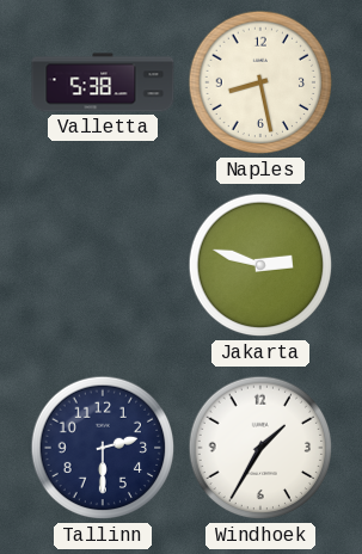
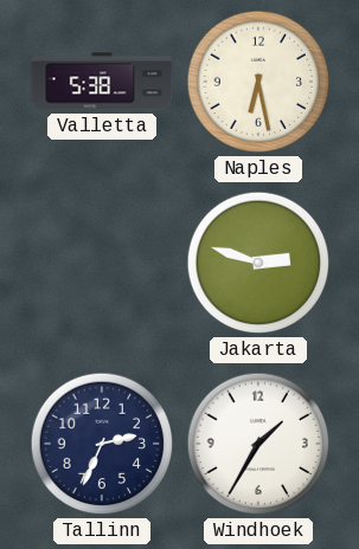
Naples: 8:28 -> 6:28 (258, 82)
Tallinn: 2:30 -> 2:34 (102, 444)
